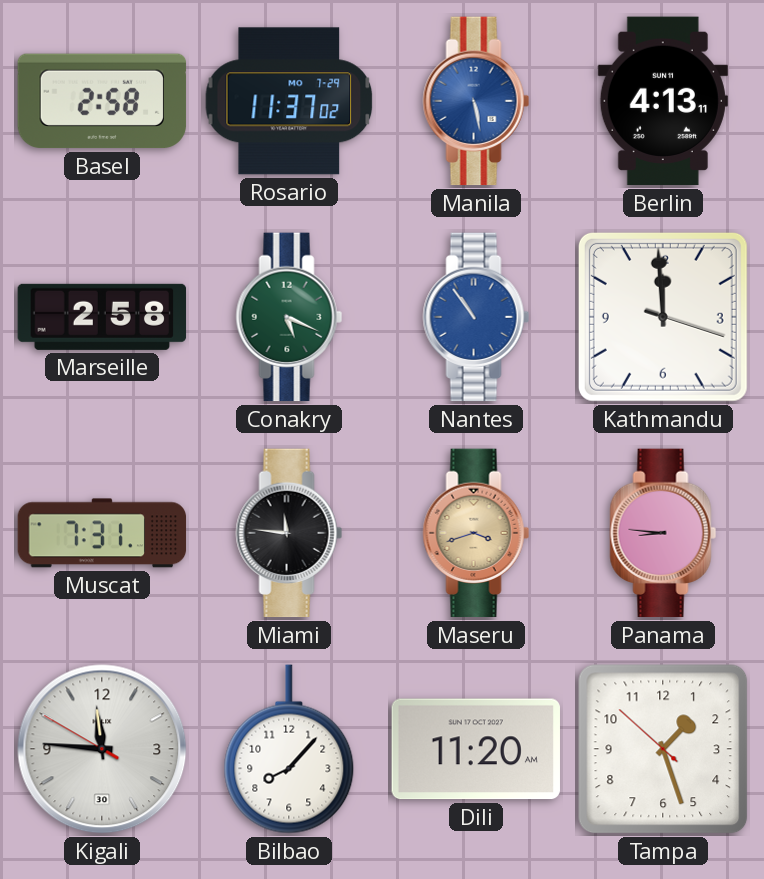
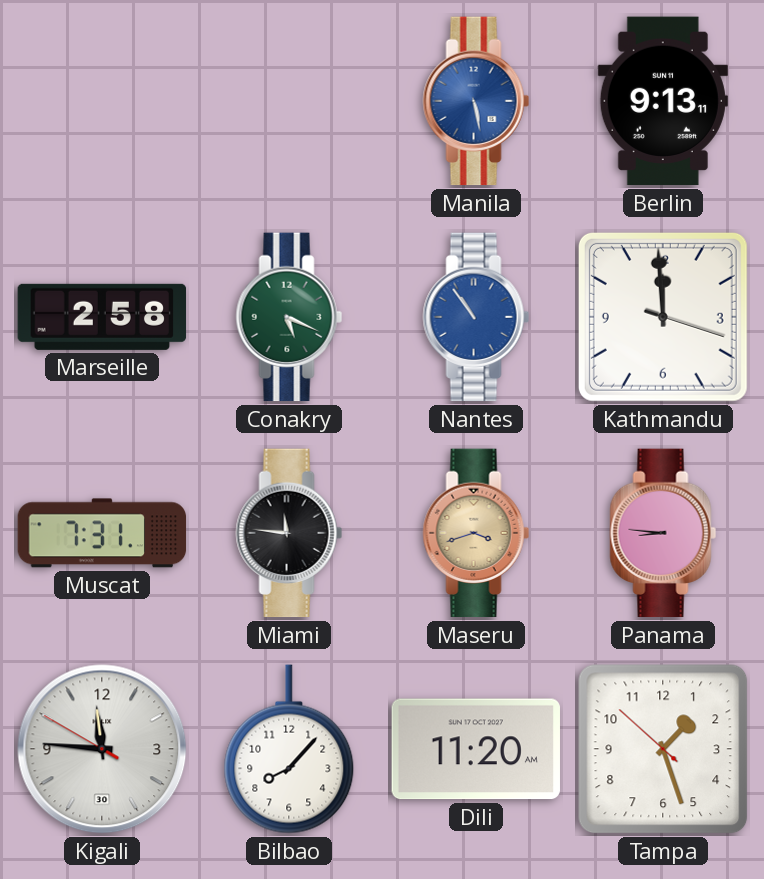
Basel: 2:58 -> none (102, 101)
Rosario: 11:37 -> none (289, 101)
Berlin: 4:13 -> 9:13 (663, 101)
